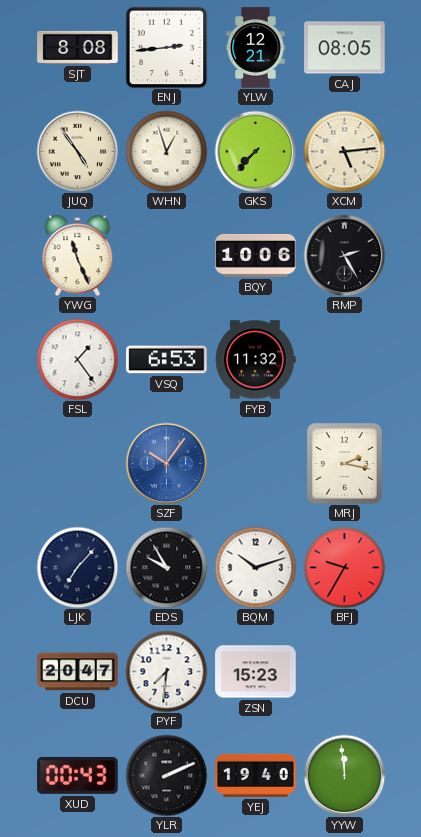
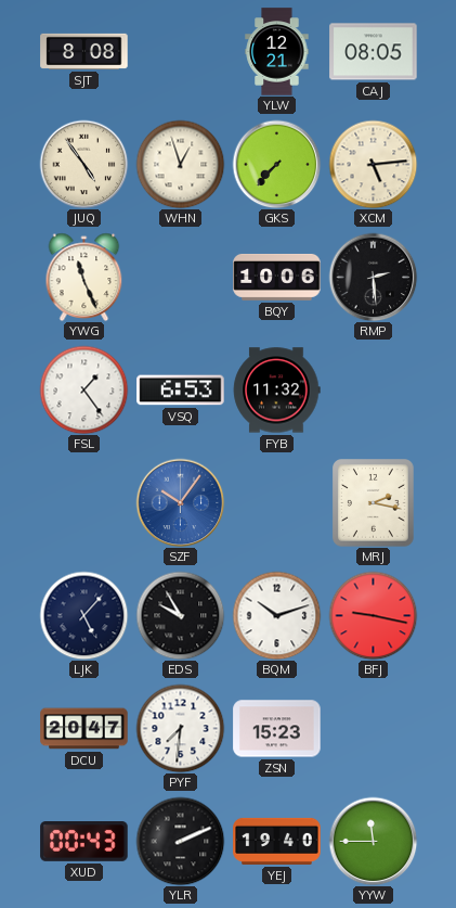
ENJ: 2:44 -> none (166, 47)
RMP: 2:25 -> 2:29 (373, 277)
LJK: 7:07 -> 5:07 (83, 615)
BFJ: 9:35 -> 9:17 (373, 615)
YYW: 11:59 -> 11:45 (373, 841)
